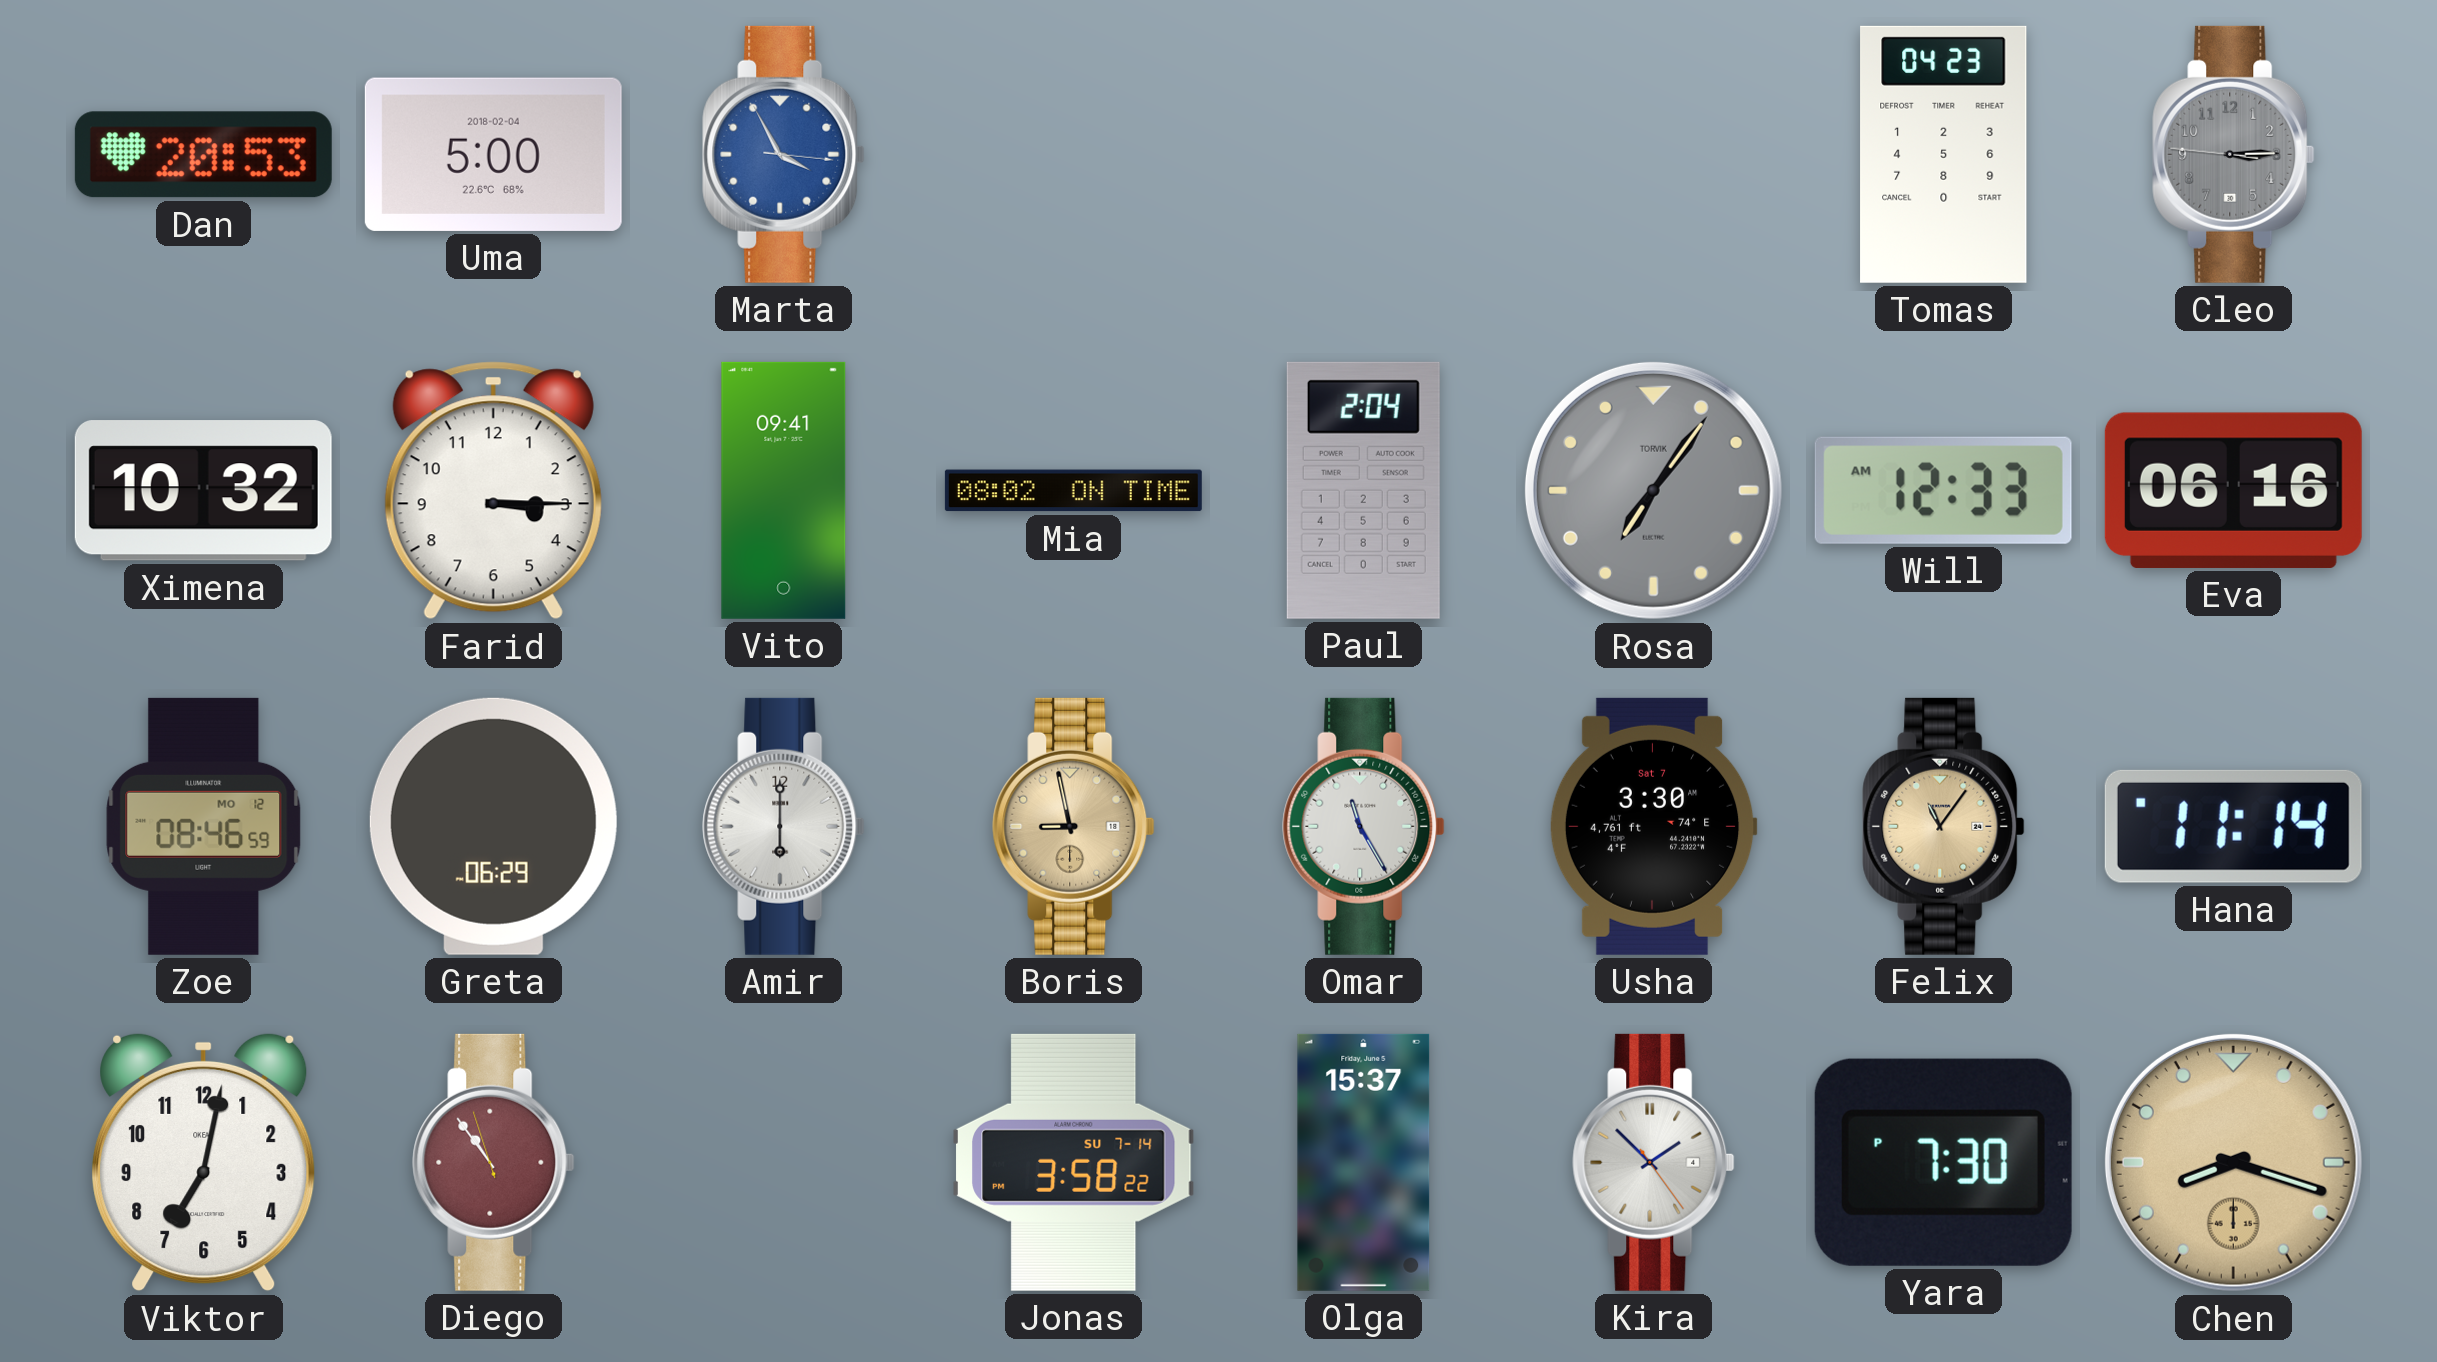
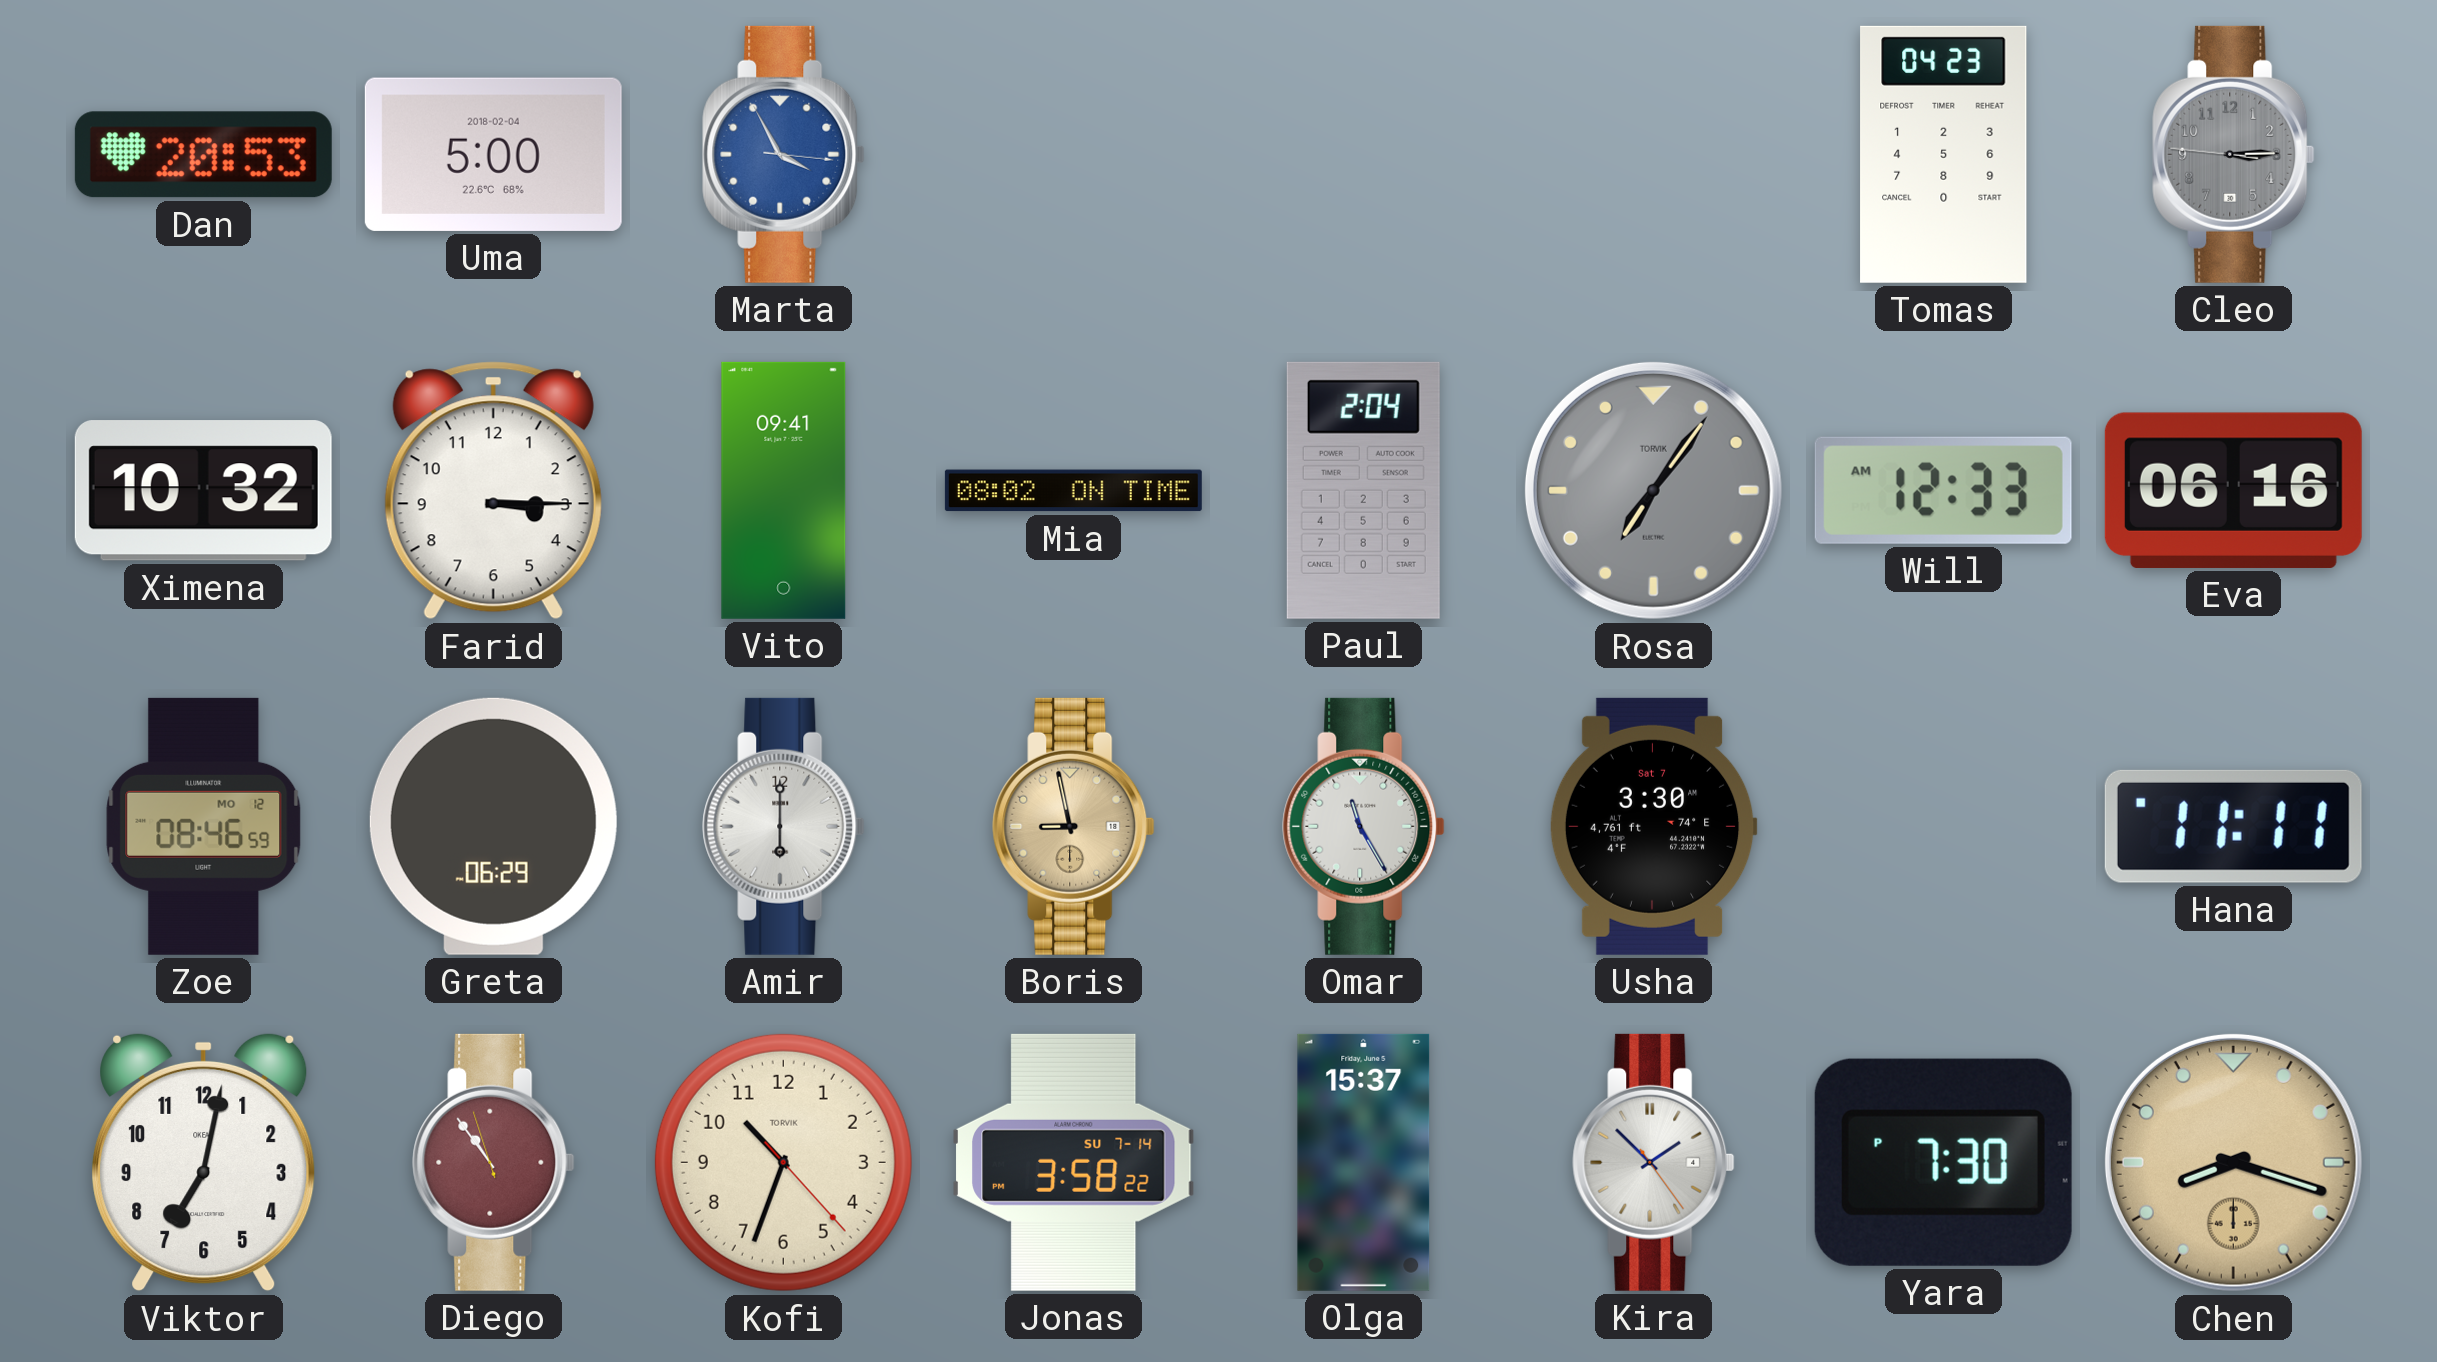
Felix: 11:06 -> none (1944, 826)
Hana: 11:14 -> 11:11 (2233, 826)
Kofi: none -> 10:33 (783, 1162)
